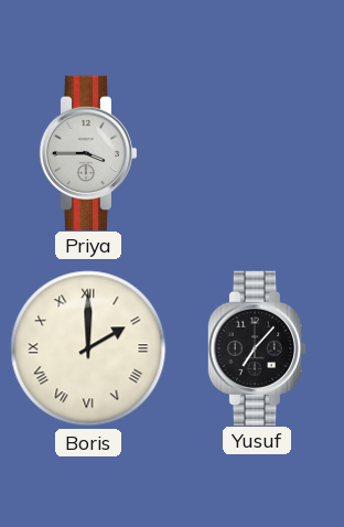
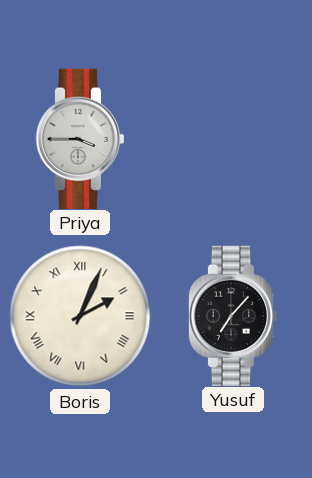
Boris: 2:00 -> 2:04 (80, 316)
